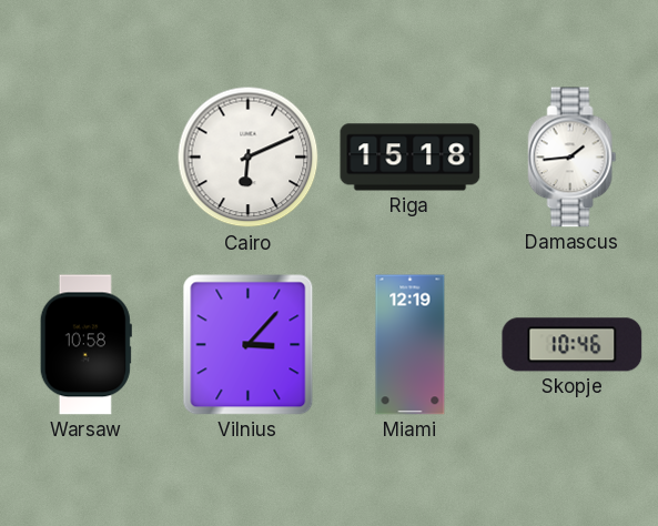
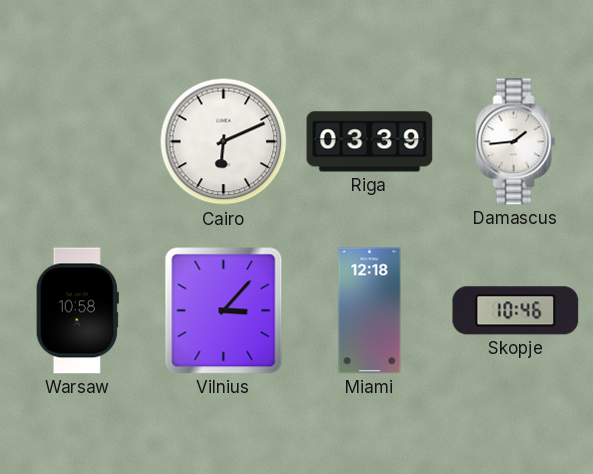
Riga: 15:18 -> 03:39 (370, 142)
Miami: 12:19 -> 12:18 (370, 311)
